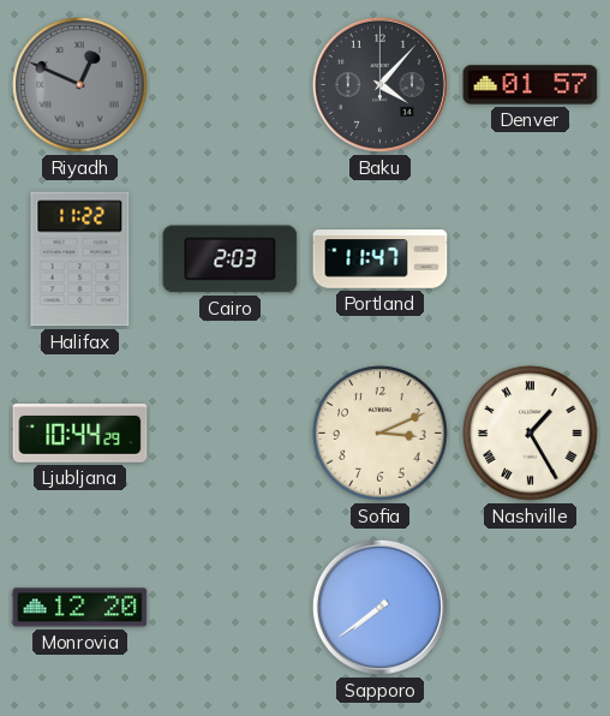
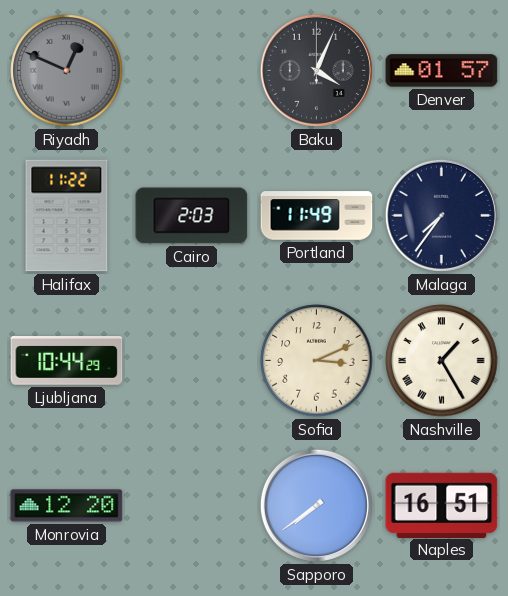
Baku: 4:07 -> 4:04 (316, 70)
Portland: 11:47 -> 11:49 (317, 216)
Malaga: none -> 7:36 (441, 215)
Naples: none -> 16:51 (442, 505)
